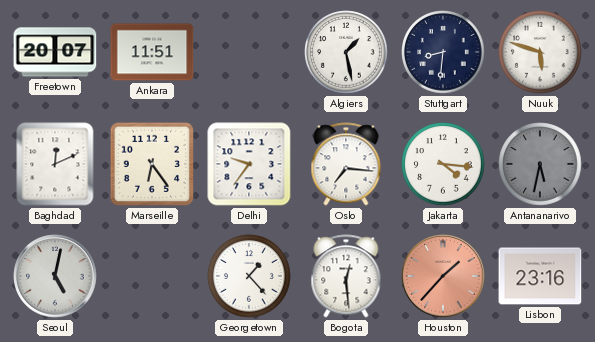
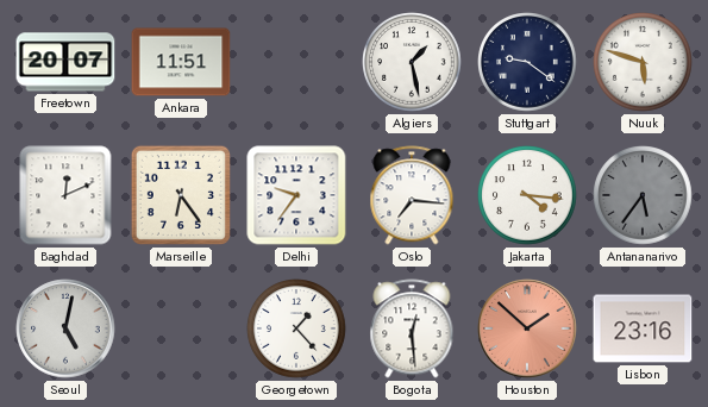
Stuttgart: 8:31 -> 9:21 (527, 62)
Antananarivo: 5:32 -> 5:36 (643, 195)
Houston: 1:37 -> 1:52 (527, 328)
